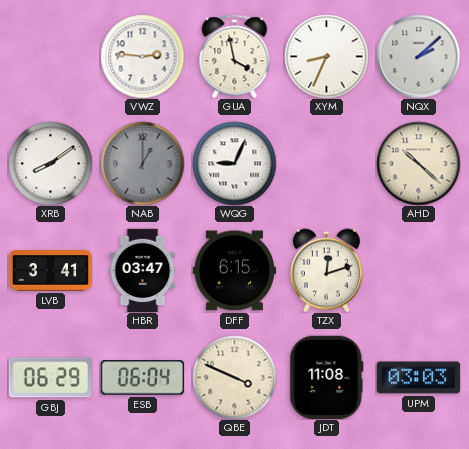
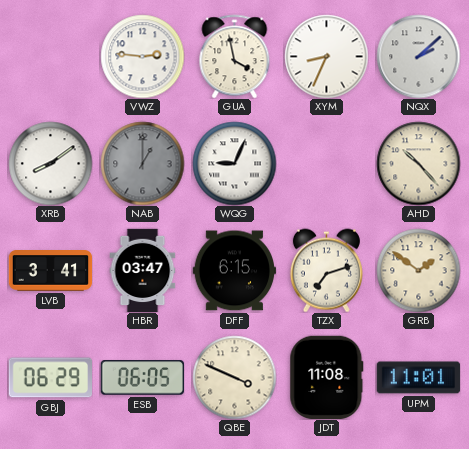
AHD: 10:22 -> 10:23 (418, 163)
TZX: 12:12 -> 7:12 (326, 270)
GRB: none -> 1:51 (418, 270)
ESB: 06:04 -> 06:05 (142, 378)
UPM: 03:03 -> 11:01 (418, 378)
